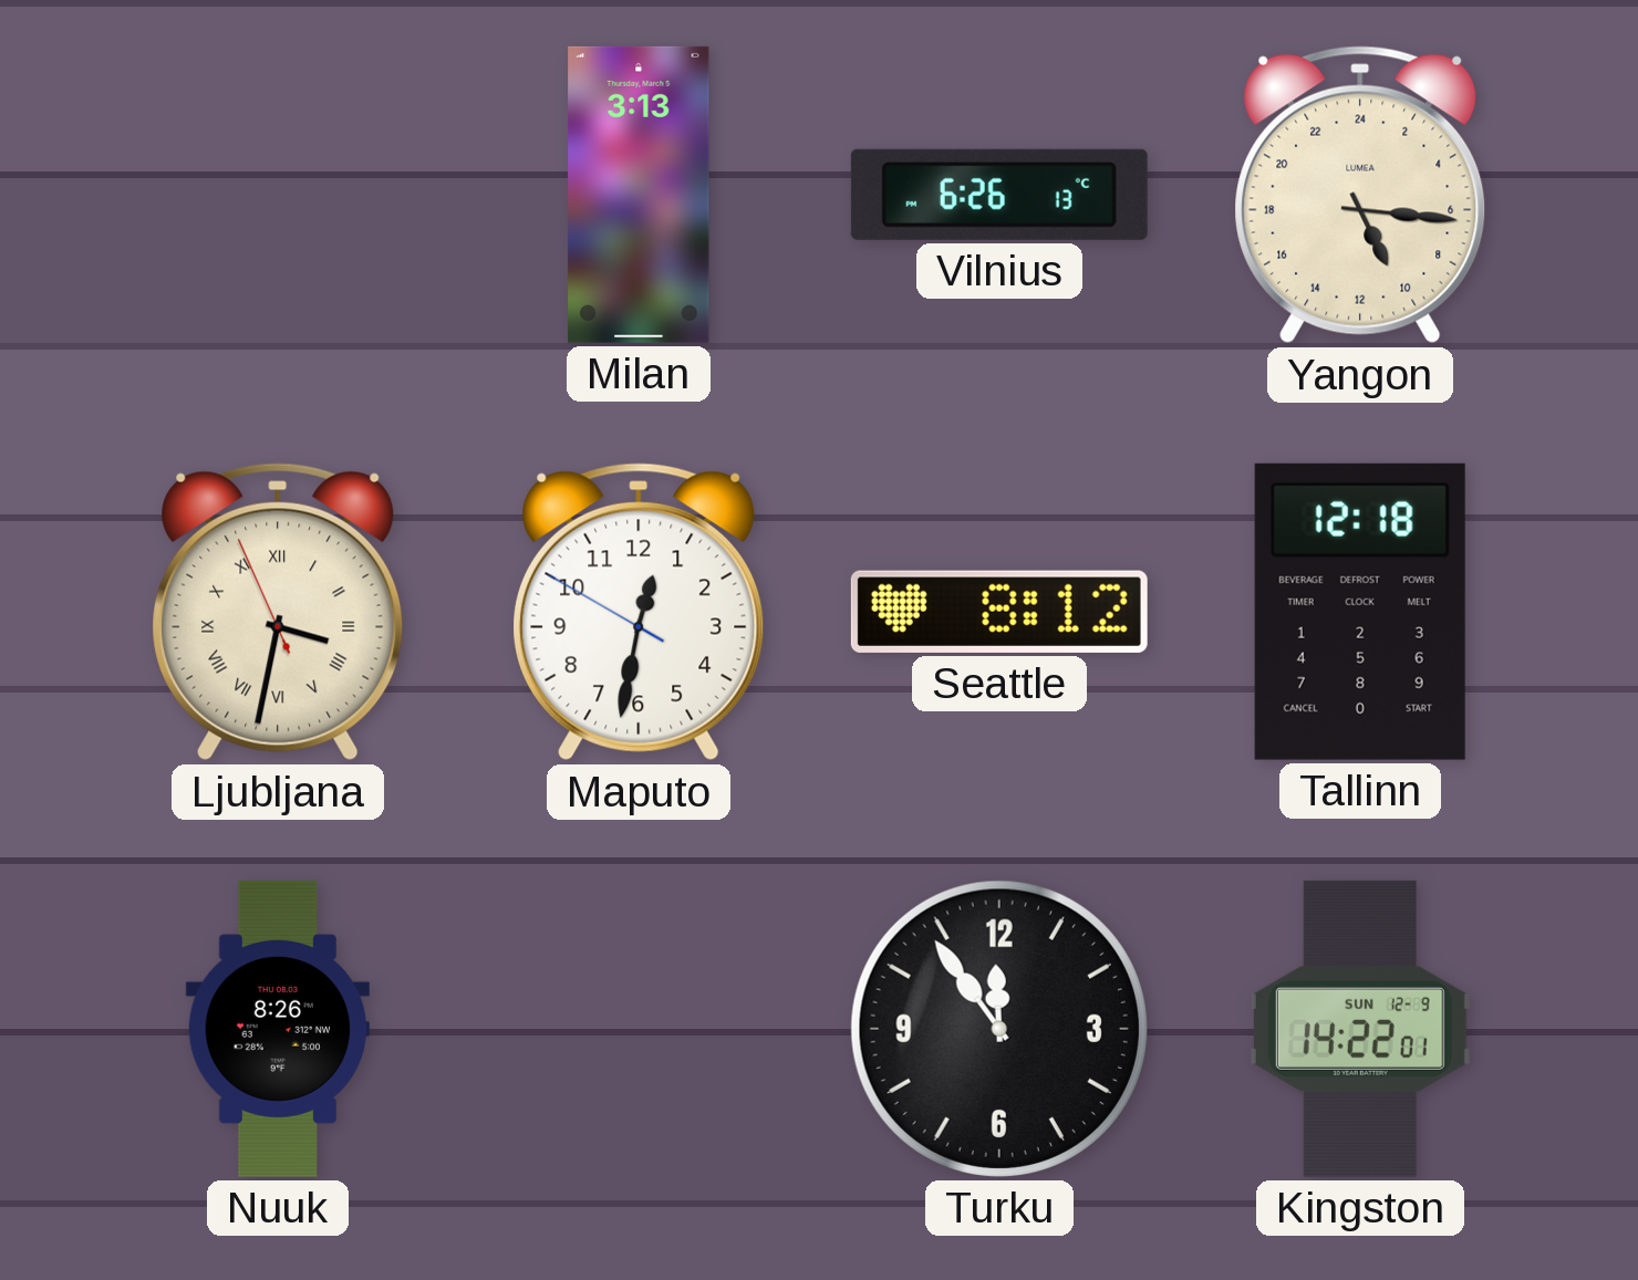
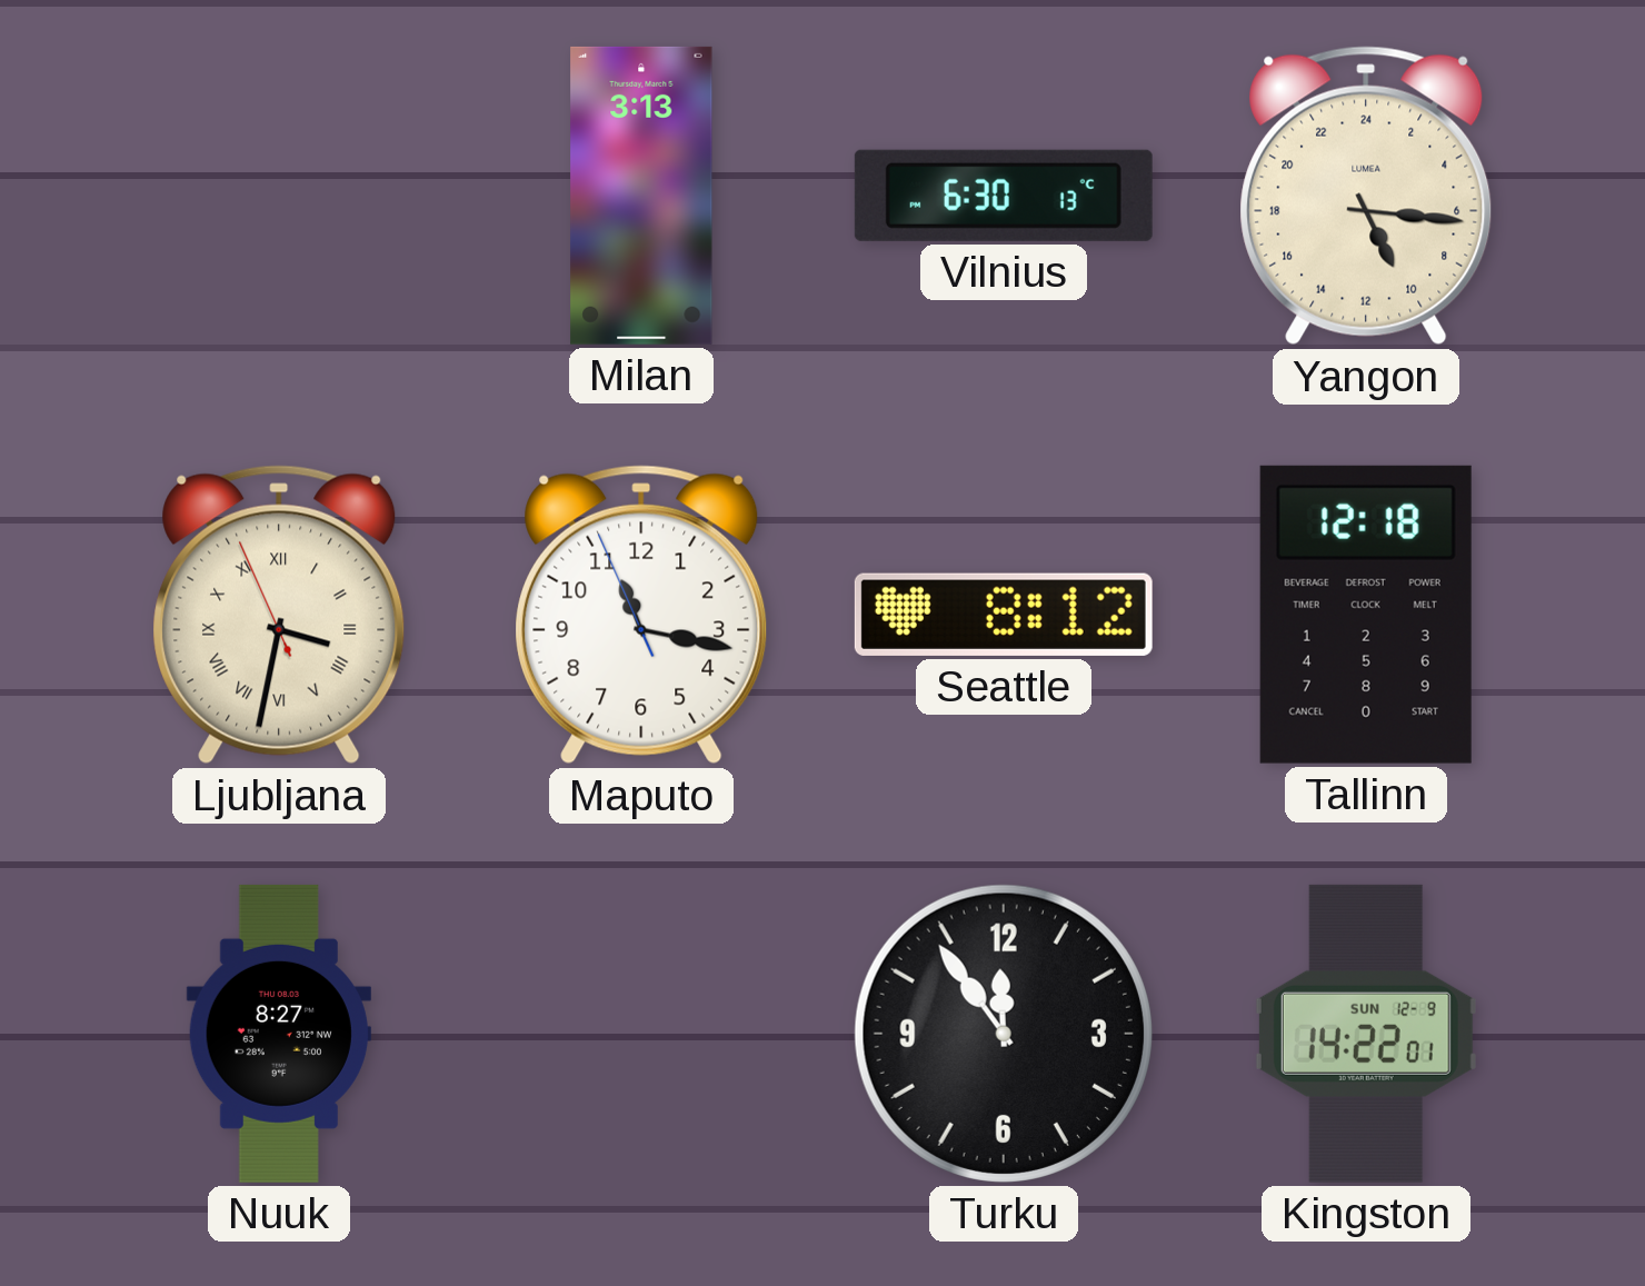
Vilnius: 6:26 -> 6:30 (1004, 196)
Maputo: 12:31 -> 11:16 (641, 615)
Nuuk: 8:26 -> 8:27 (279, 1034)
